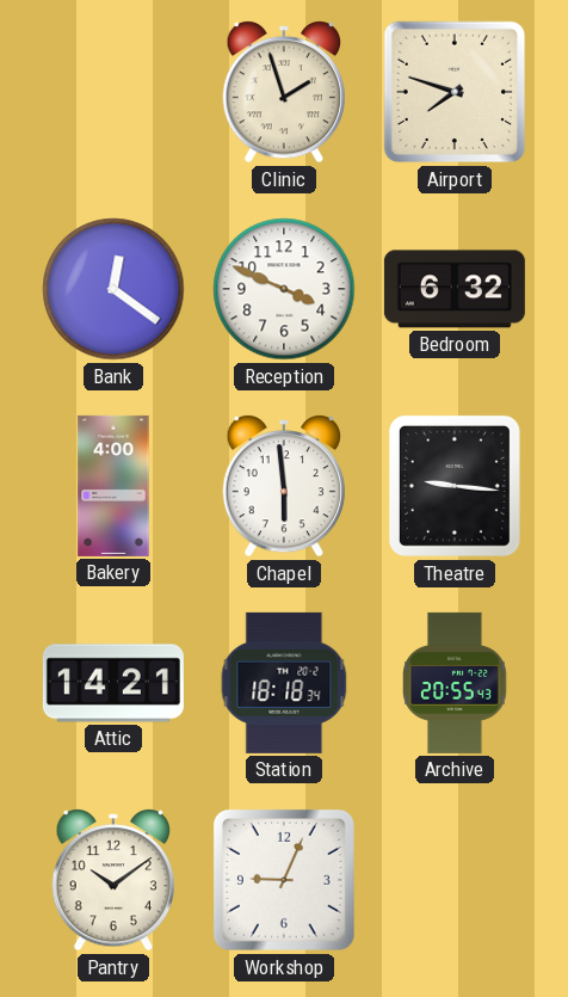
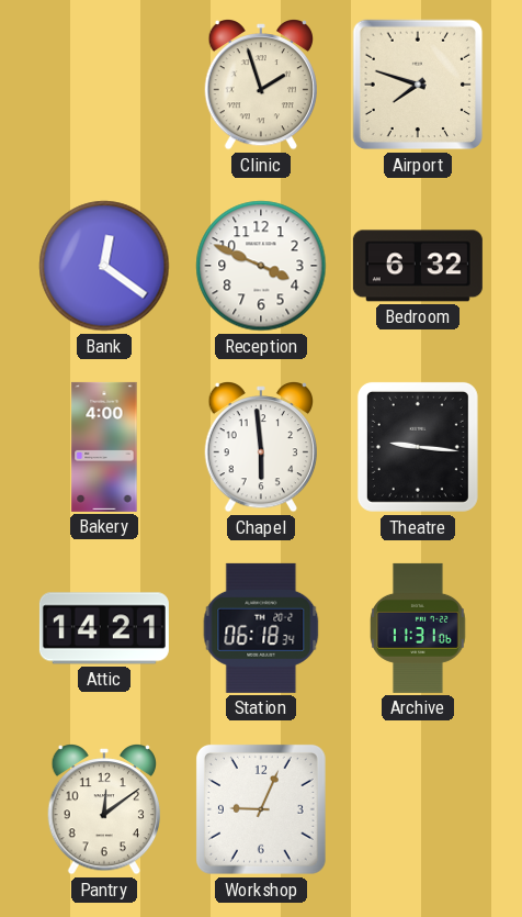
Station: 18:18 -> 06:18 (261, 628)
Archive: 20:55 -> 11:31 (419, 628)
Pantry: 10:09 -> 12:09 (103, 810)
